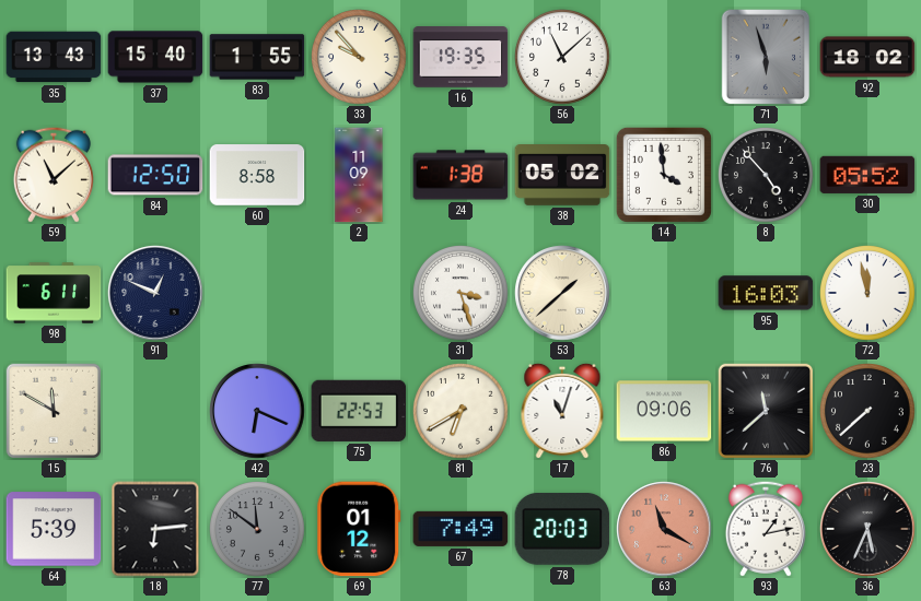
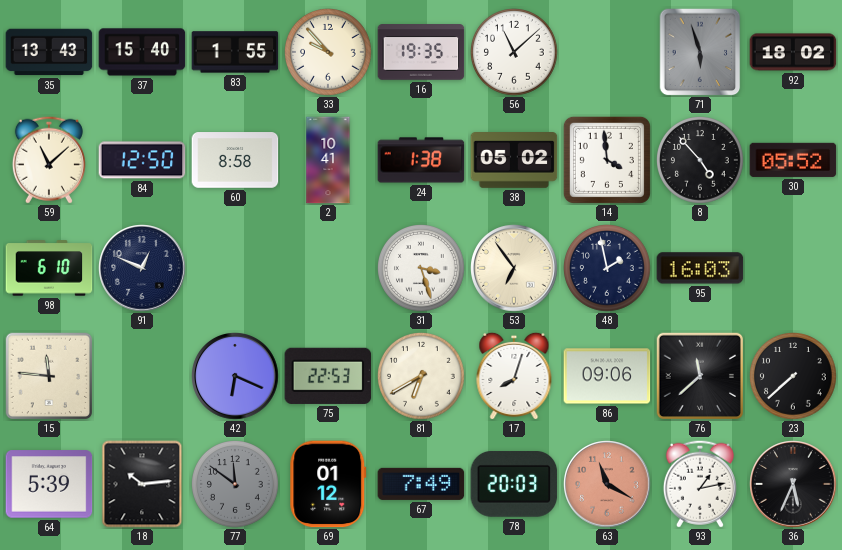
2: 11:09 -> 10:41 (328, 160)
98: 6:11 -> 6:10 (49, 268)
53: 1:38 -> 6:54 (514, 268)
48: none -> 1:58 (608, 269)
72: 11:58 -> none (868, 294)
15: 11:50 -> 11:46 (48, 375)
17: 11:03 -> 8:03 (514, 376)
18: 6:14 -> 10:14 (142, 484)
